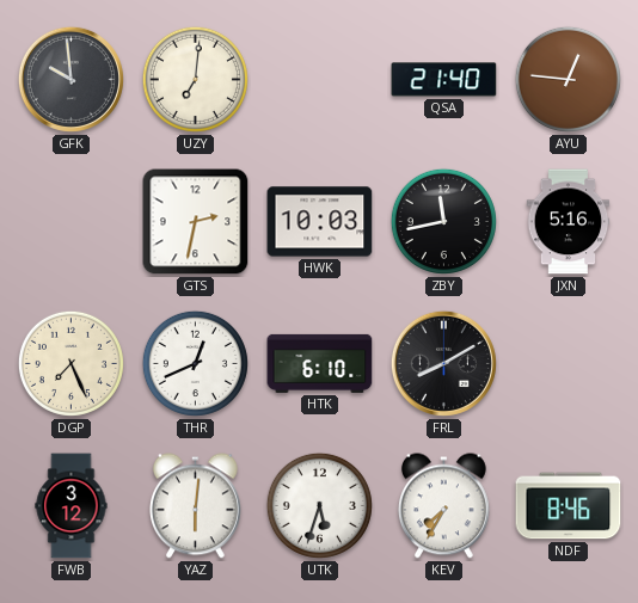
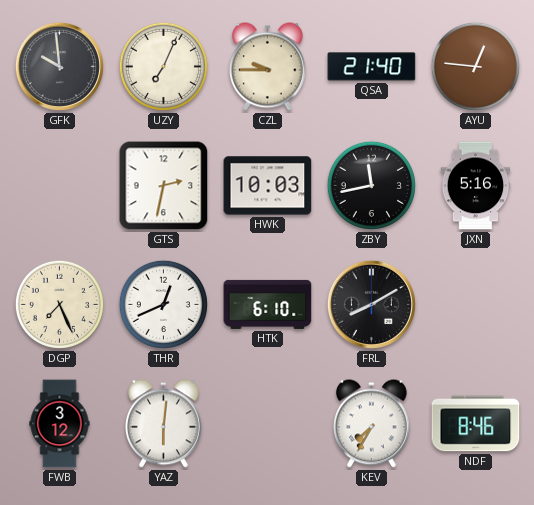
UZY: 7:01 -> 7:04 (163, 66)
CZL: none -> 9:45 (267, 67)
UTK: 5:33 -> none (319, 505)
